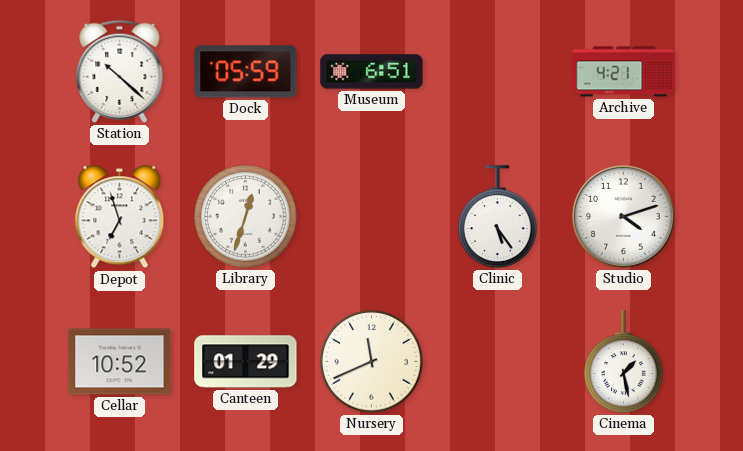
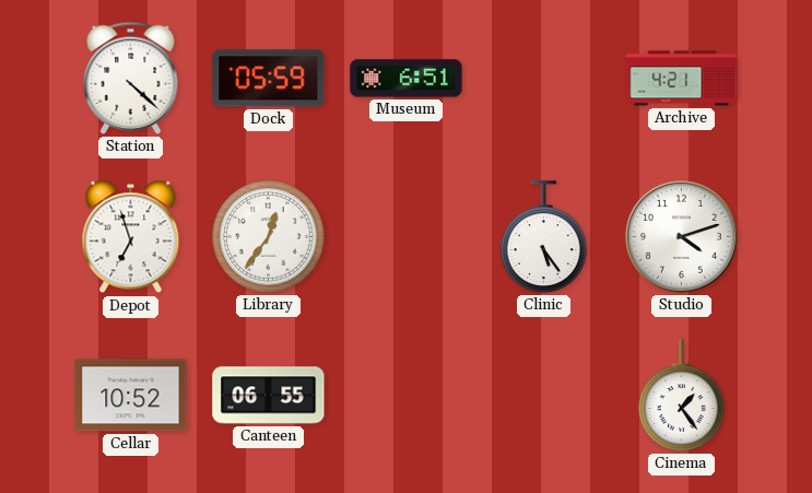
Station: 10:22 -> 4:22 (131, 78)
Library: 12:33 -> 12:36 (269, 237)
Canteen: 01:29 -> 06:55 (269, 396)
Nursery: 11:41 -> none (372, 362)
Cinema: 1:28 -> 1:24 (682, 396)
